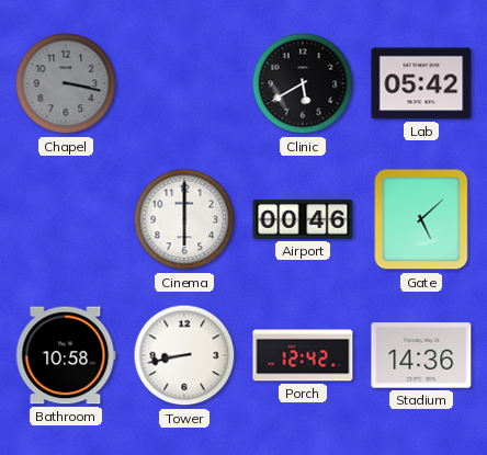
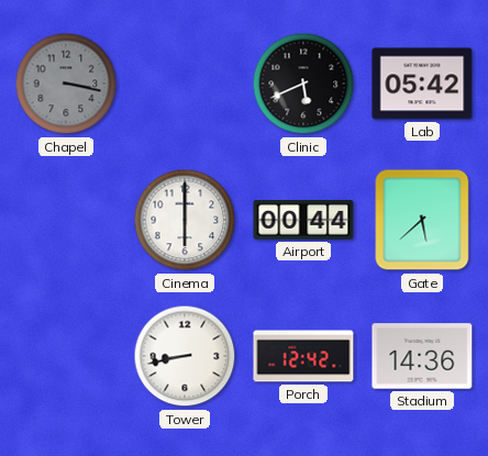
Clinic: 5:40 -> 5:41 (303, 84)
Airport: 00:46 -> 00:44 (303, 221)
Gate: 5:08 -> 5:38 (422, 220)
Bathroom: 10:58 -> none (66, 355)
